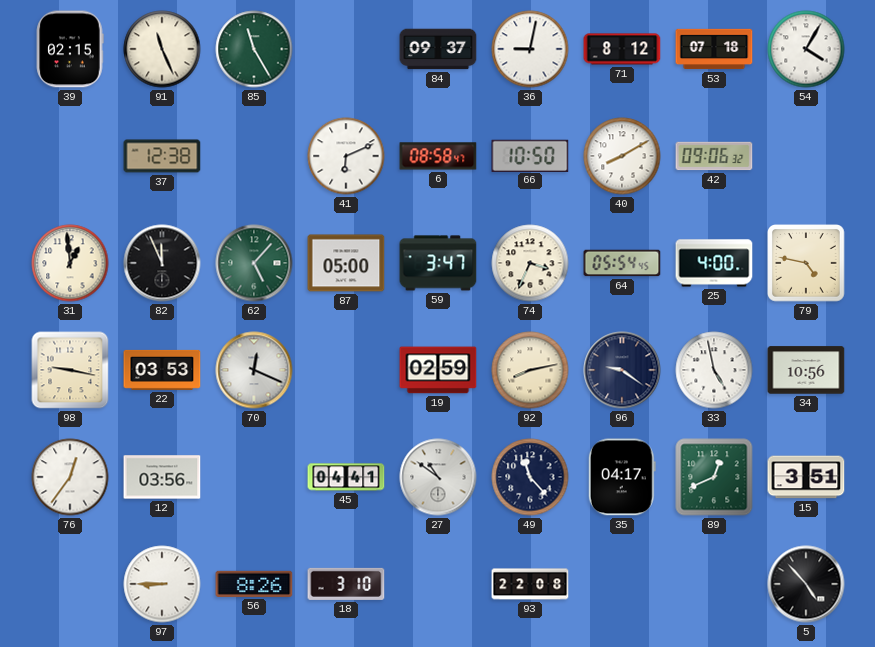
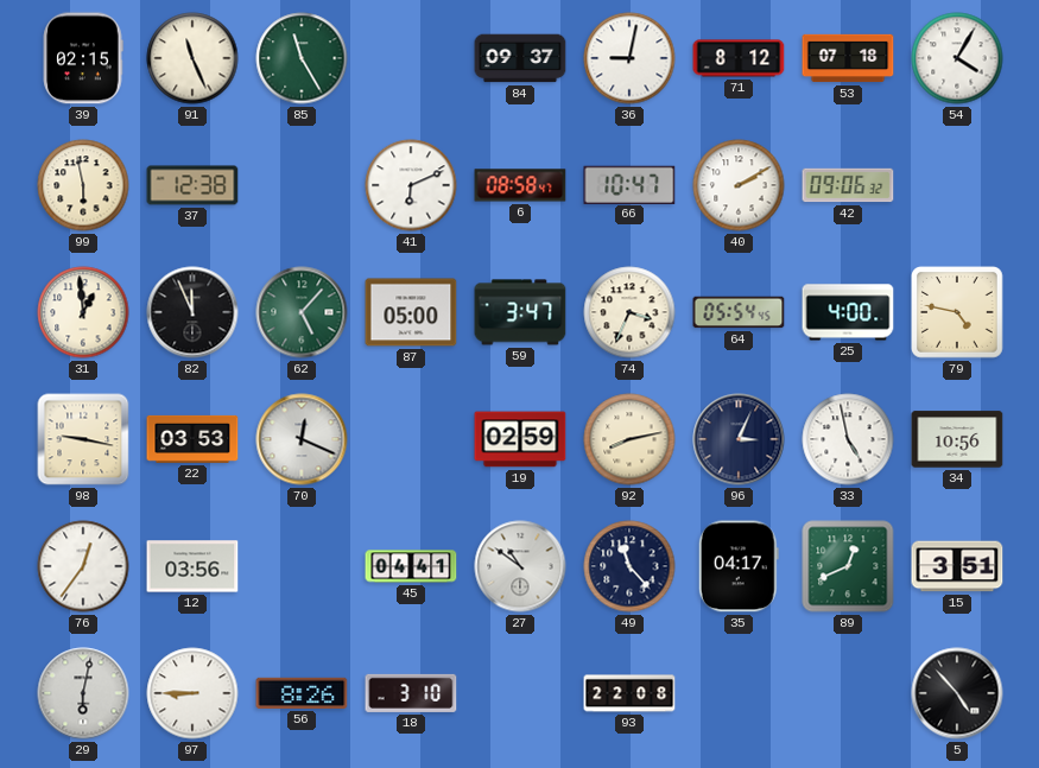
99: none -> 5:58 (83, 185)
66: 10:50 -> 10:47 (629, 184)
40: 8:10 -> 2:10 (739, 185)
96: 9:21 -> 3:04 (739, 439)
29: none -> 6:02 (83, 693)
